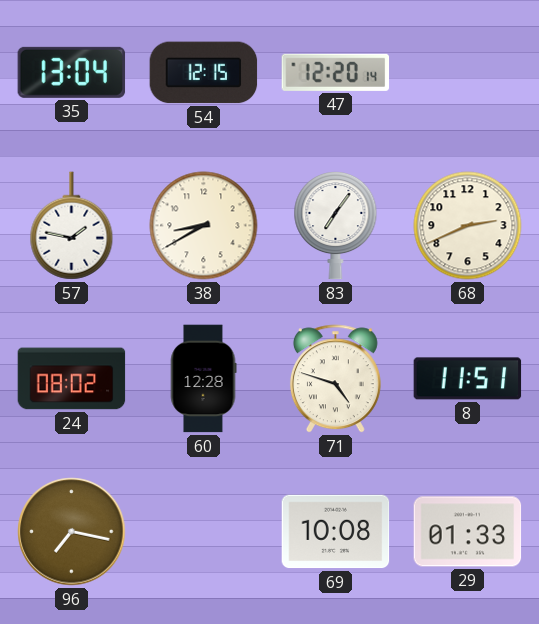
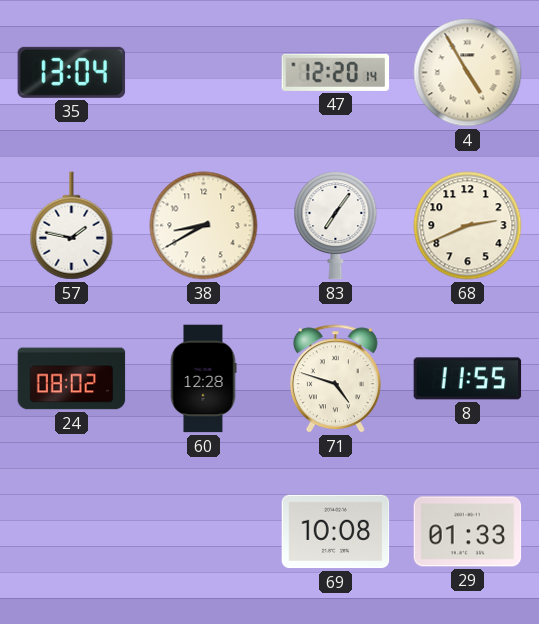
54: 12:15 -> none (204, 73)
4: none -> 4:55 (468, 73)
8: 11:51 -> 11:55 (468, 379)
96: 7:17 -> none (72, 532)
